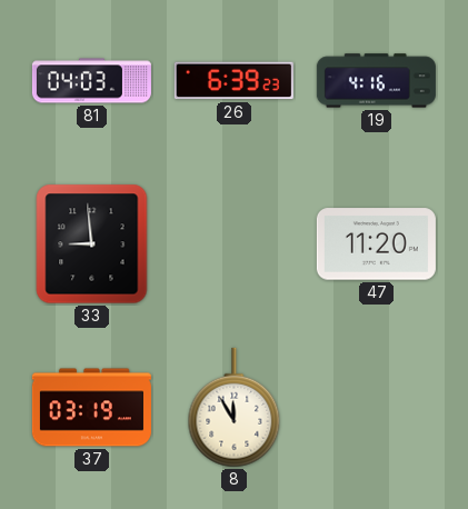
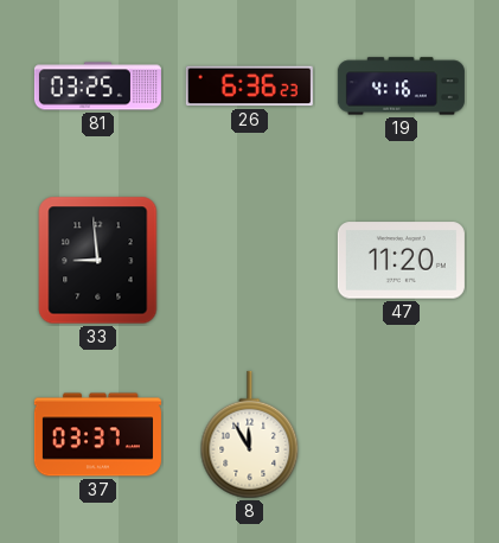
81: 04:03 -> 03:25 (97, 87)
26: 6:39 -> 6:36 (249, 87)
37: 03:19 -> 03:37 (97, 435)
